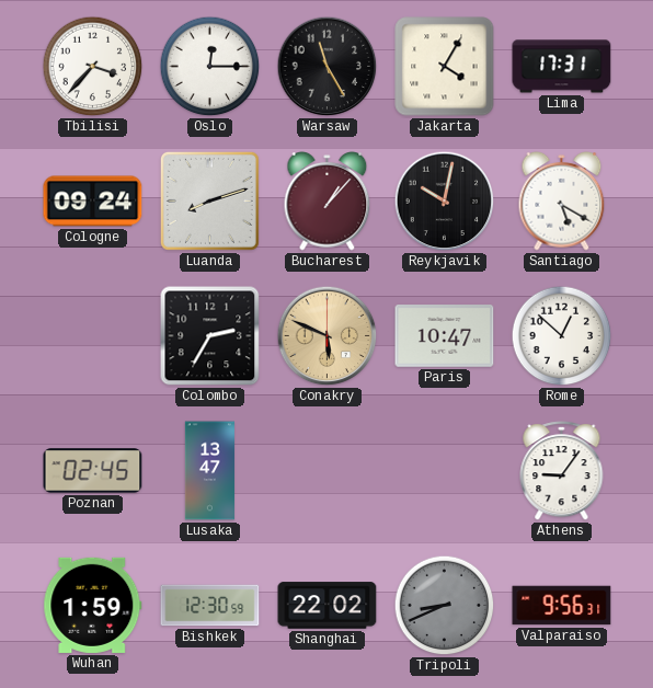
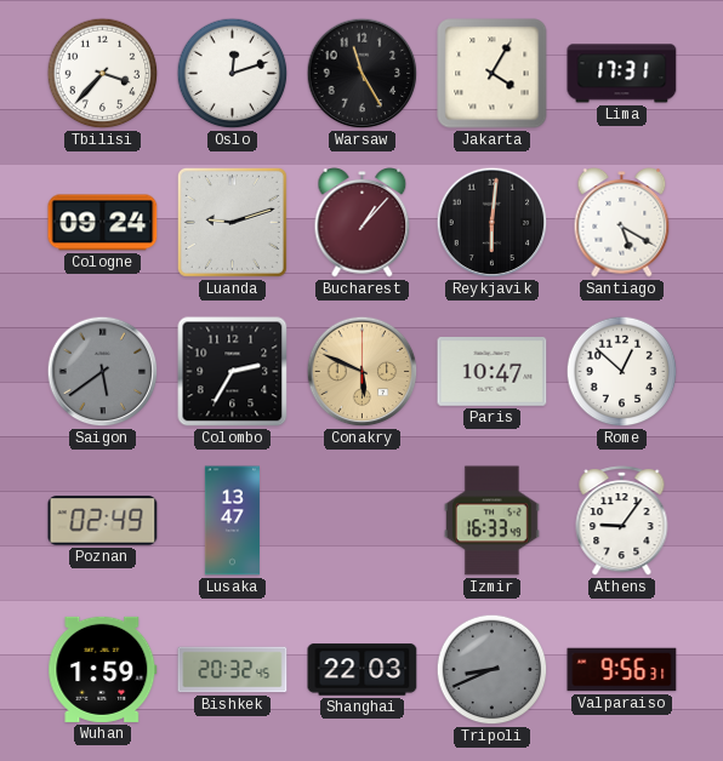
Oslo: 12:15 -> 12:12 (233, 74)
Luanda: 8:12 -> 9:12 (232, 222)
Reykjavik: 10:02 -> 6:01 (493, 223)
Saigon: none -> 5:39 (103, 372)
Poznan: 02:45 -> 02:49 (103, 521)
Izmir: none -> 16:33 (491, 521)
Bishkek: 12:30 -> 20:32 (233, 670)
Shanghai: 22:02 -> 22:03 (363, 670)
